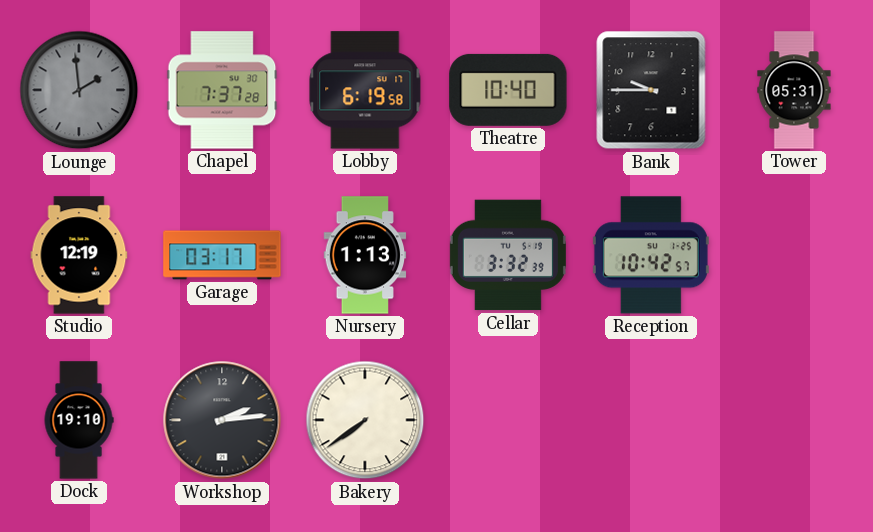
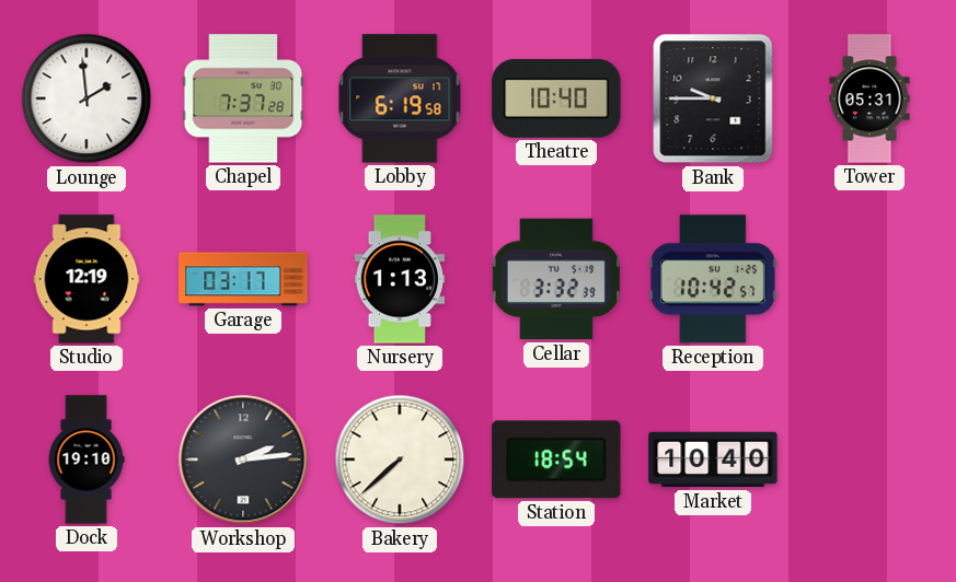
Lounge dial: grey -> white (87, 98)
Bakery: 7:39 -> 7:38 (400, 459)
Station: none -> 18:54 (556, 459)
Market: none -> 10:40 (713, 459)
